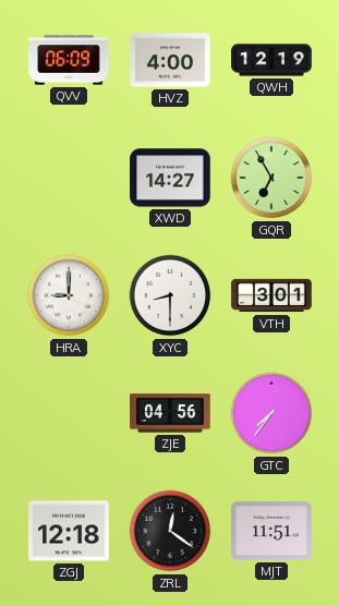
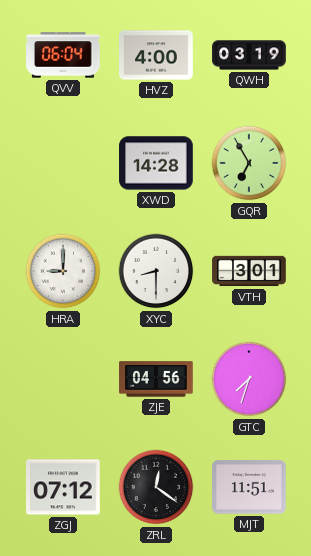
QVV: 06:09 -> 06:04 (63, 55)
QWH: 12:19 -> 03:19 (249, 55)
XWD: 14:27 -> 14:28 (156, 163)
GTC: 7:36 -> 7:33 (249, 379)
ZGJ: 12:18 -> 07:12 (63, 487)
